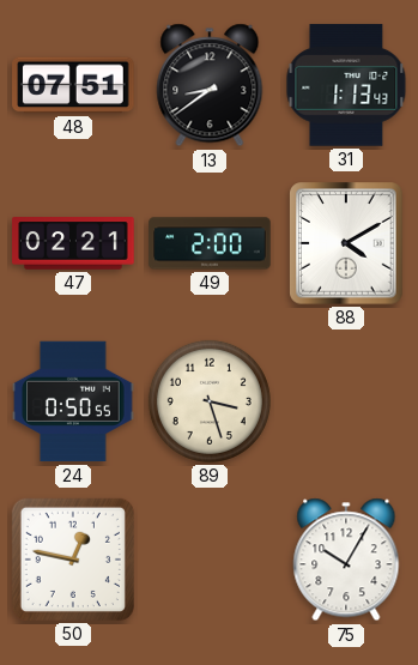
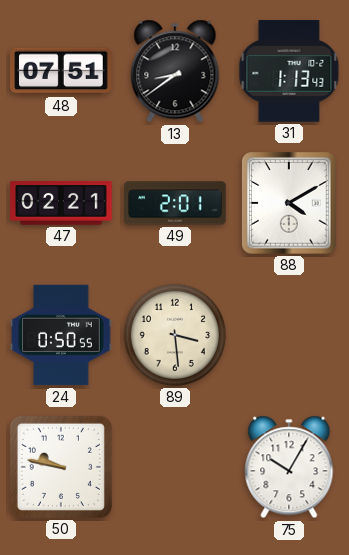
49: 2:00 -> 2:01 (175, 203)
89: 3:27 -> 3:29 (175, 335)
50: 12:47 -> 9:47 (61, 467)
